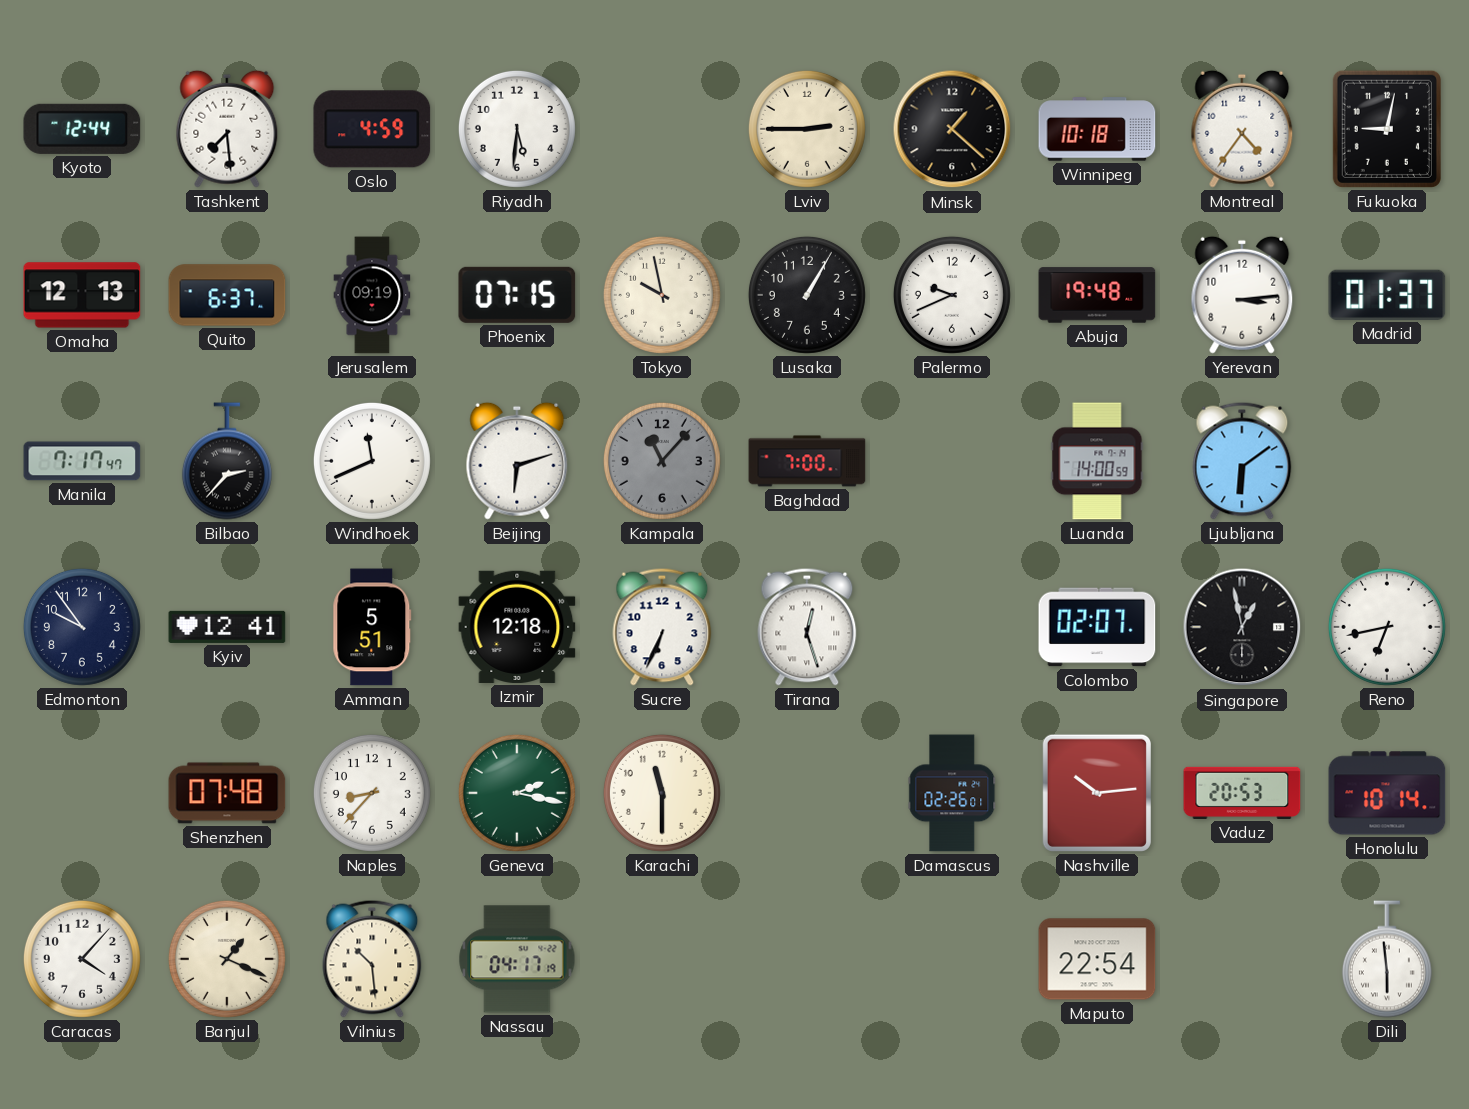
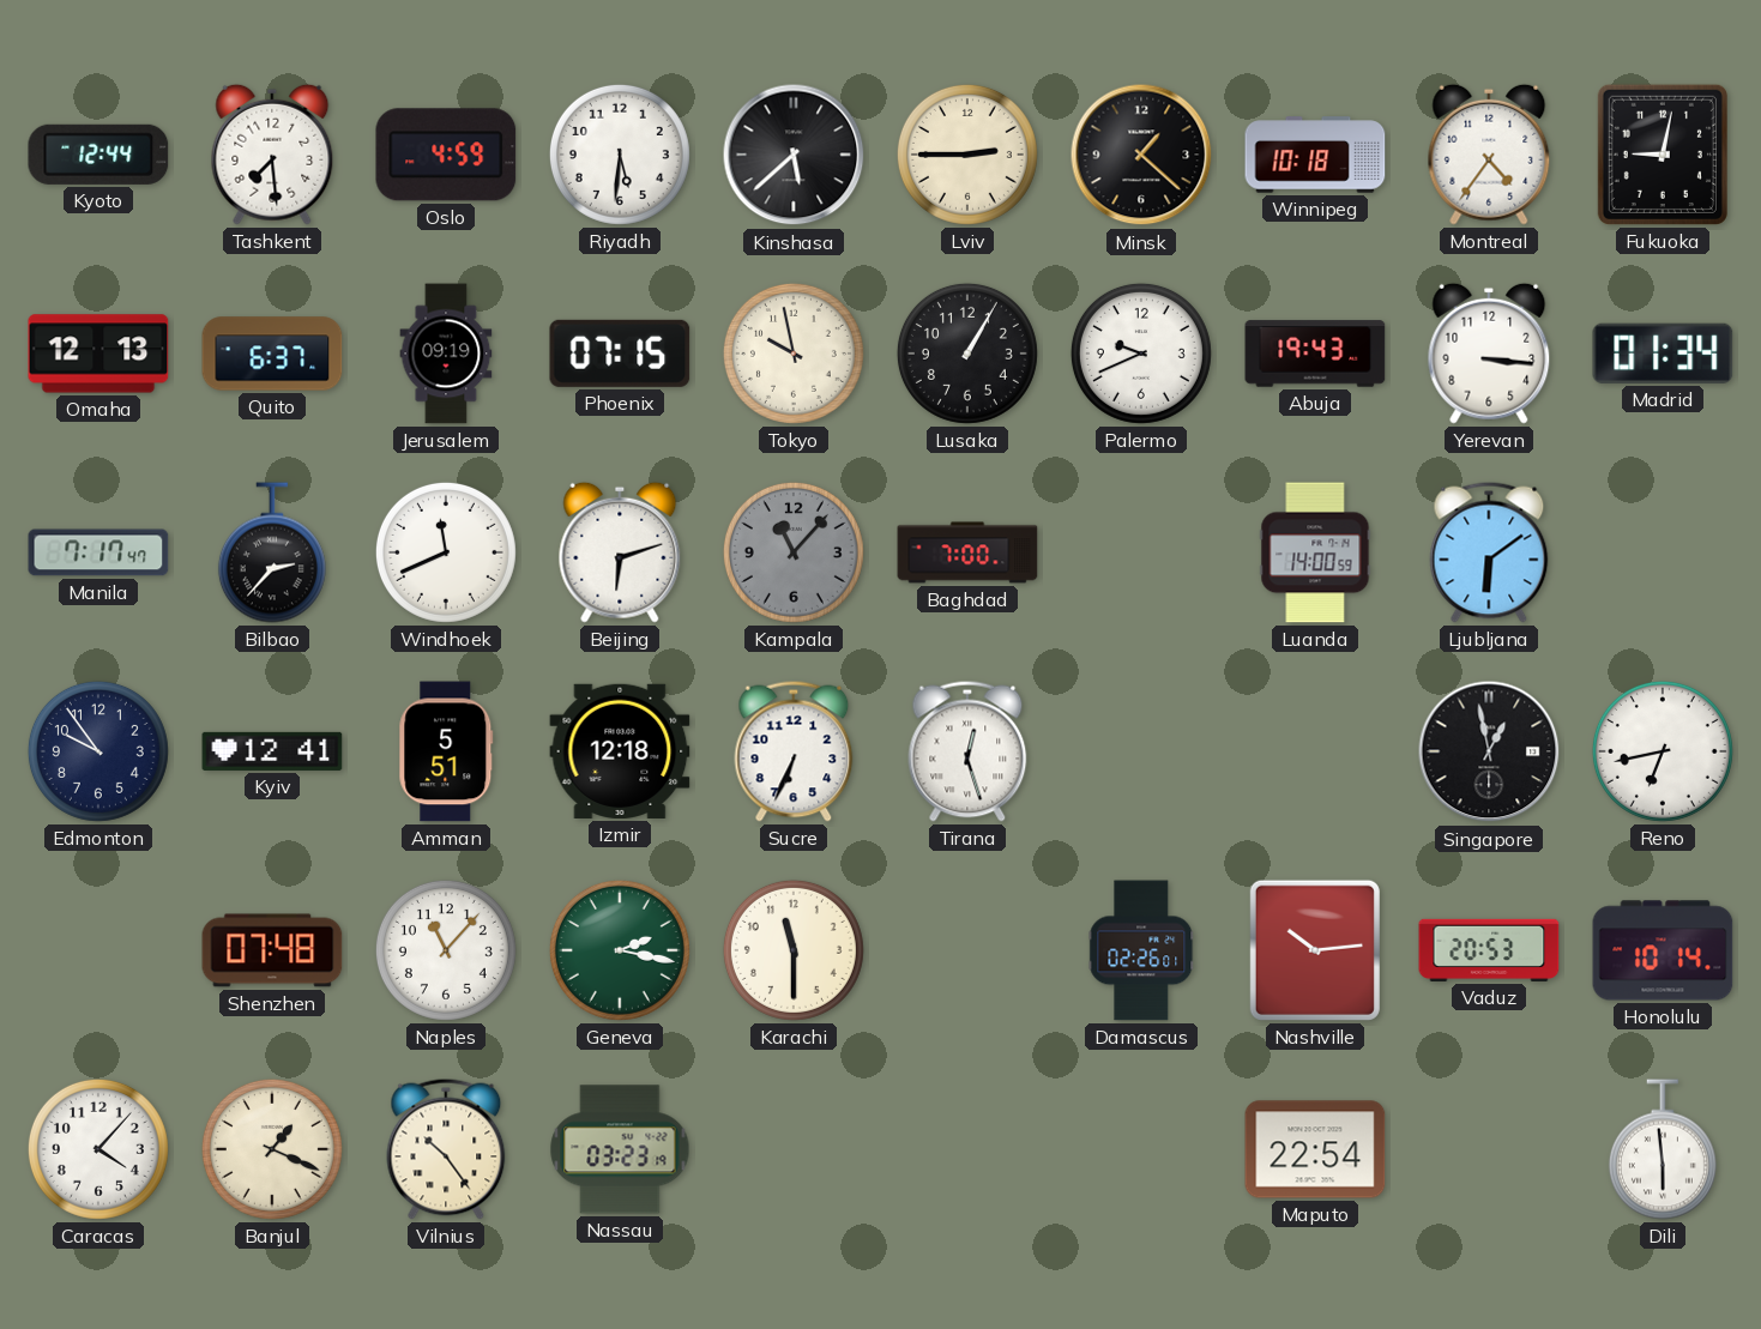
Kinshasa: none -> 5:38 (794, 155)
Abuja: 19:48 -> 19:43 (1315, 354)
Yerevan: 3:14 -> 3:16 (1489, 354)
Madrid: 01:37 -> 01:34 (1663, 354)
Colombo: 02:07 -> none (1097, 627)
Naples: 8:37 -> 11:07 (446, 950)
Vilnius: 10:29 -> 10:24 (446, 1149)
Nassau: 04:17 -> 03:23 (620, 1149)
